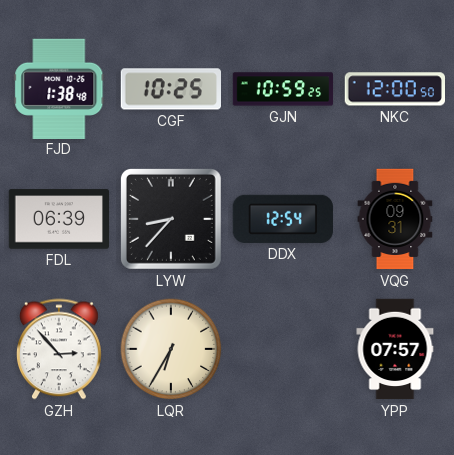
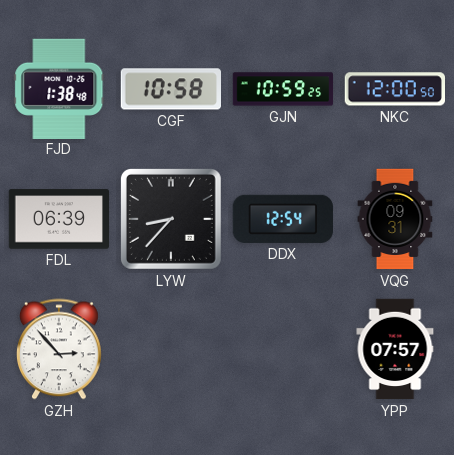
CGF: 10:25 -> 10:58 (170, 89)
LQR: 6:35 -> none (171, 349)
